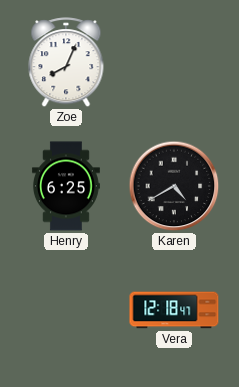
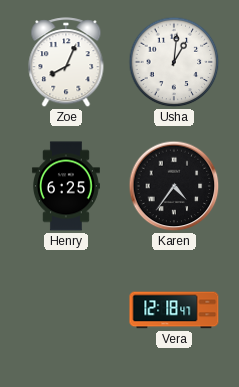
Usha: none -> 1:01 (174, 62)
Karen: 4:40 -> 4:36 (174, 186)
